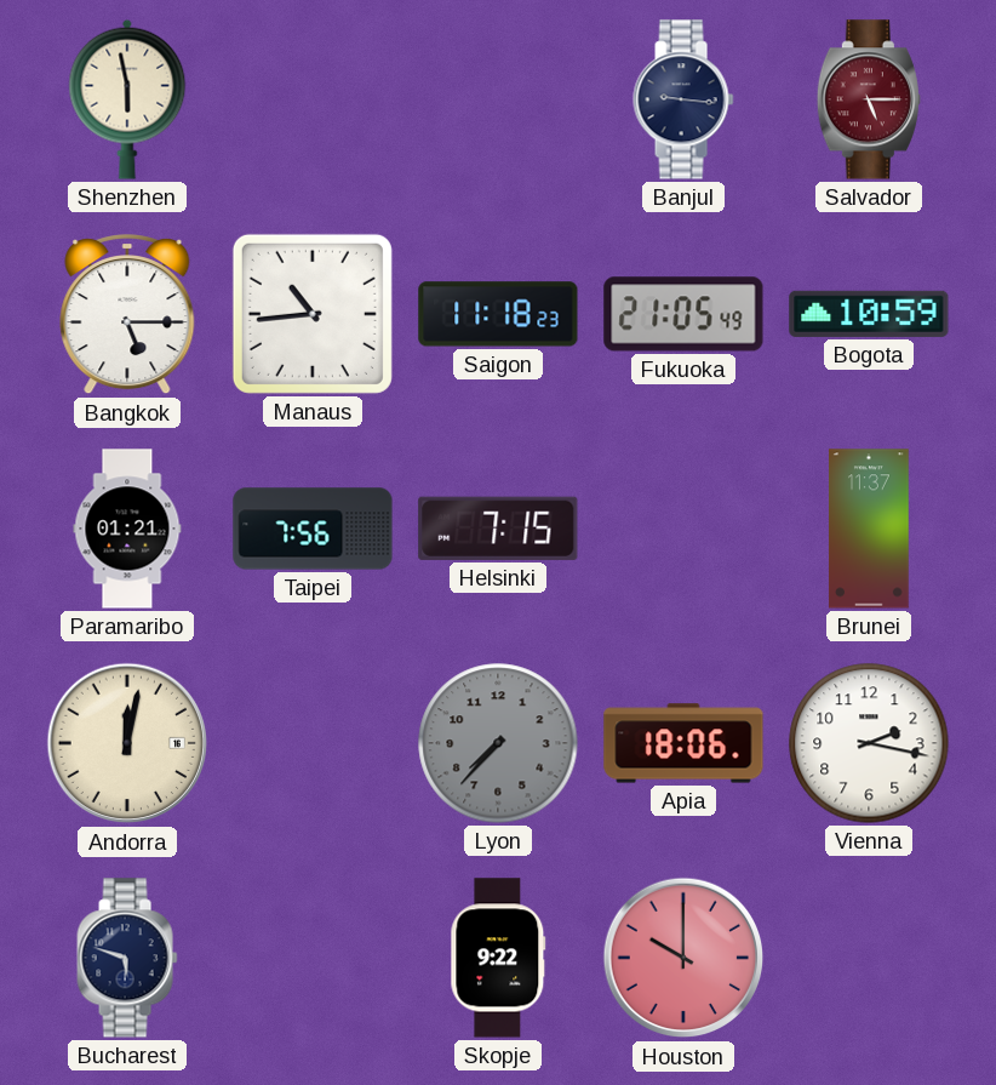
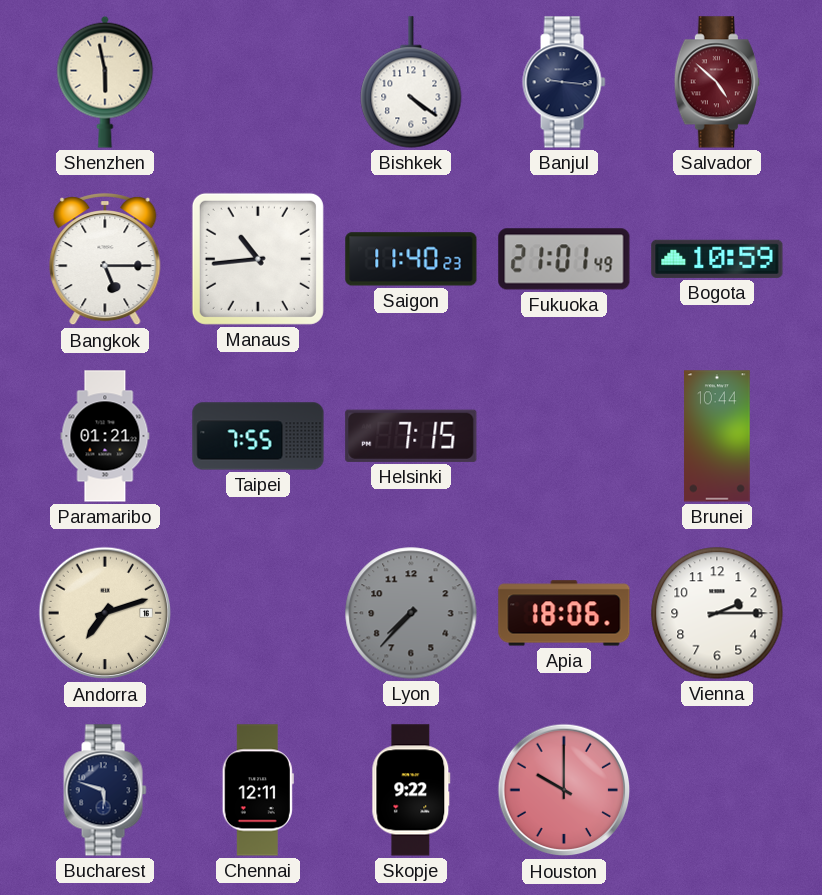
Bishkek: none -> 4:21 (411, 82)
Salvador: 5:15 -> 4:52 (717, 82)
Saigon: 11:18 -> 11:40 (411, 259)
Fukuoka: 21:05 -> 21:01 (564, 259)
Taipei: 7:56 -> 7:55 (258, 436)
Brunei: 11:37 -> 10:44 (717, 436)
Andorra: 12:02 -> 7:12 (105, 613)
Vienna: 2:17 -> 2:15 (717, 613)
Chennai: none -> 12:11 (258, 790)
